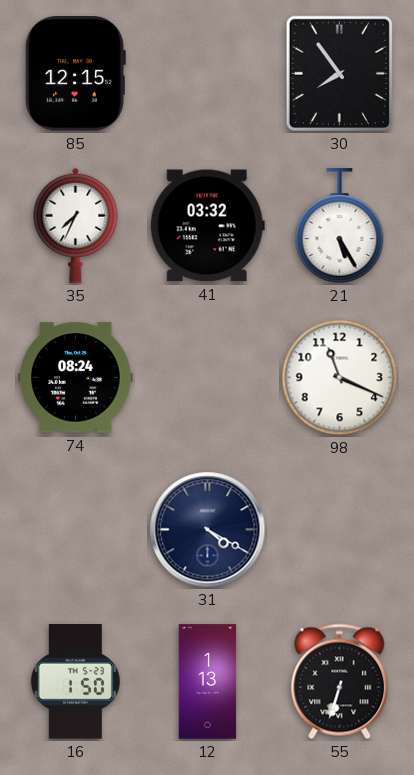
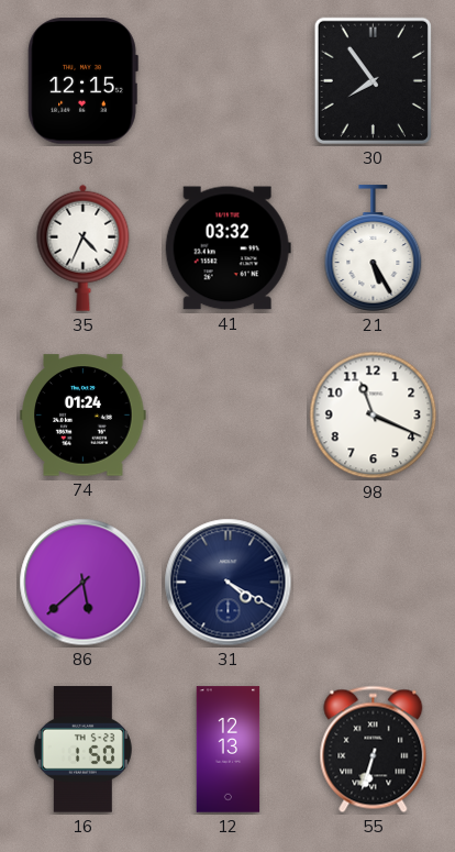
35: 7:34 -> 4:34 (84, 247)
74: 08:24 -> 01:24 (84, 416)
86: none -> 5:38 (84, 583)
12: 1:13 -> 12:13 (229, 750)
